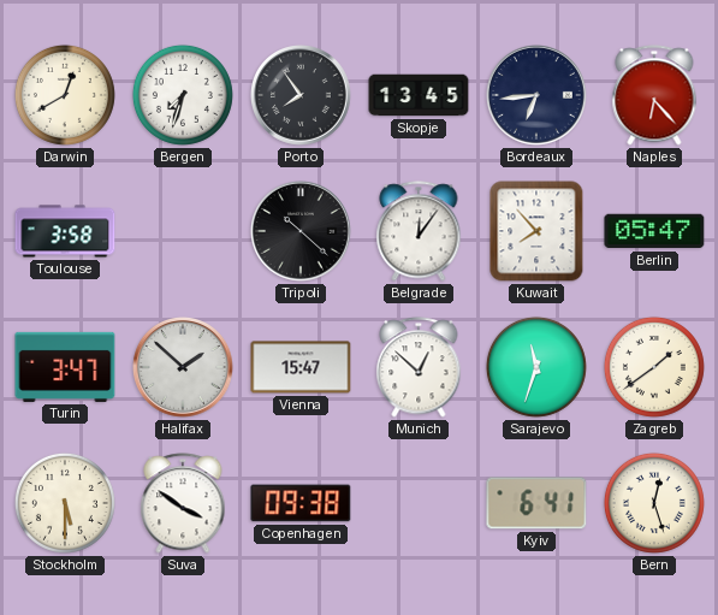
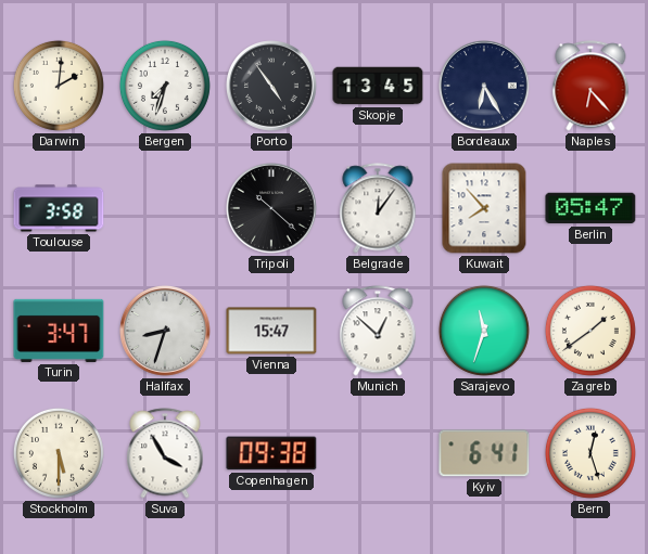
Darwin: 12:40 -> 2:01 (59, 86)
Porto: 7:54 -> 4:54 (272, 87)
Bordeaux: 6:44 -> 6:25 (485, 87)
Halifax: 1:52 -> 8:33 (166, 332)
Suva: 3:51 -> 3:55 (165, 453)
